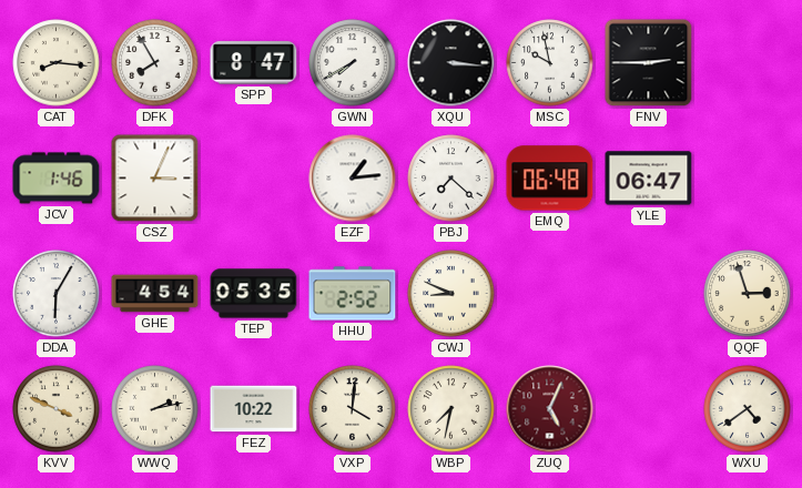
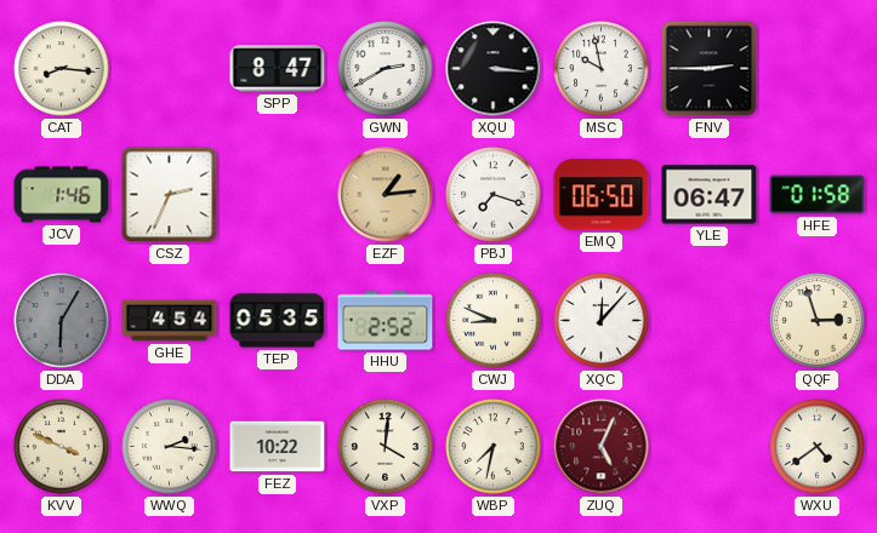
DFK: 7:55 -> none (155, 63)
GWN: 7:40 -> 2:40 (386, 69)
CSZ: 3:04 -> 2:34 (170, 195)
EZF dial: white -> champagne (386, 195)
PBJ: 7:22 -> 7:18 (494, 195)
EMQ: 06:48 -> 06:50 (602, 195)
HFE: none -> 01:58 (818, 195)
DDA dial: white -> grey (62, 321)
XQC: none -> 12:07 (602, 321)
WWQ: 2:13 -> 2:16 (170, 447)
